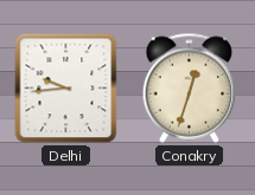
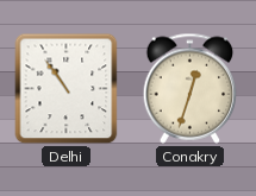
Delhi: 9:44 -> 10:54 (67, 89)
